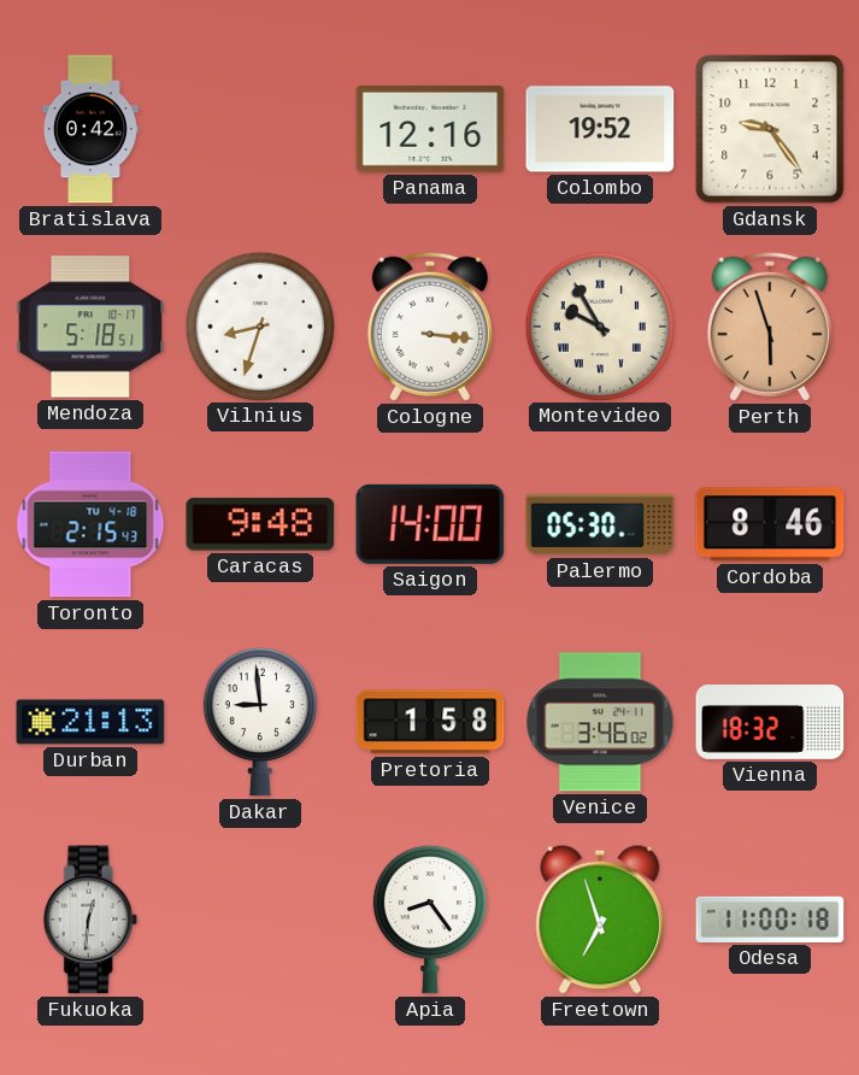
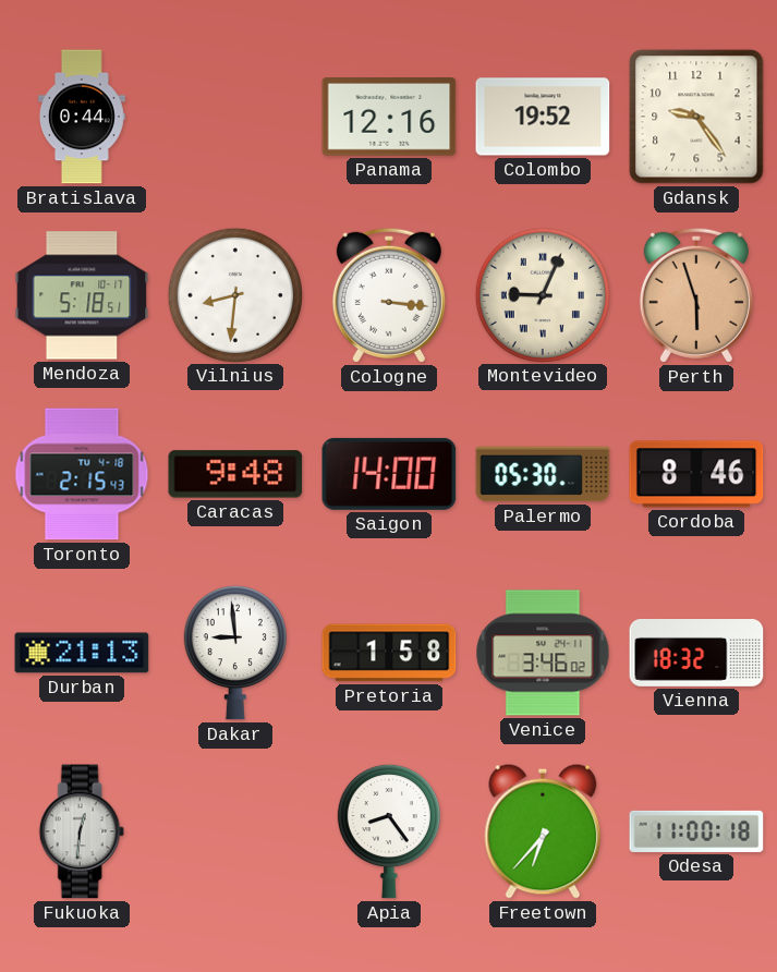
Bratislava: 0:42 -> 0:44 (82, 117)
Vilnius: 8:33 -> 8:31 (234, 294)
Montevideo: 9:55 -> 9:04 (542, 294)
Freetown: 6:57 -> 6:37 (543, 831)
